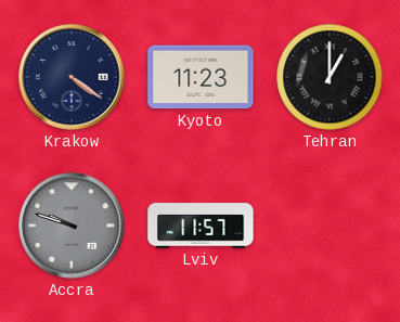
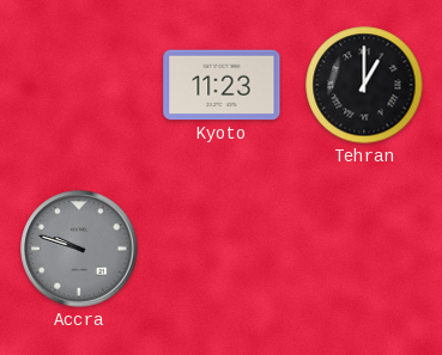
Krakow: 4:21 -> none (72, 77)
Lviv: 11:57 -> none (201, 226)
